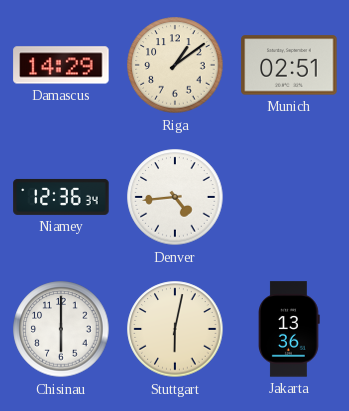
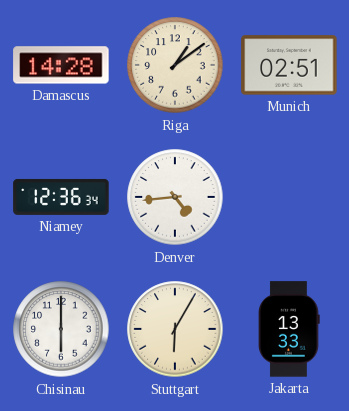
Damascus: 14:29 -> 14:28 (61, 65)
Stuttgart: 6:02 -> 6:05 (175, 329)
Jakarta: 13:36 -> 13:33 (290, 329)
